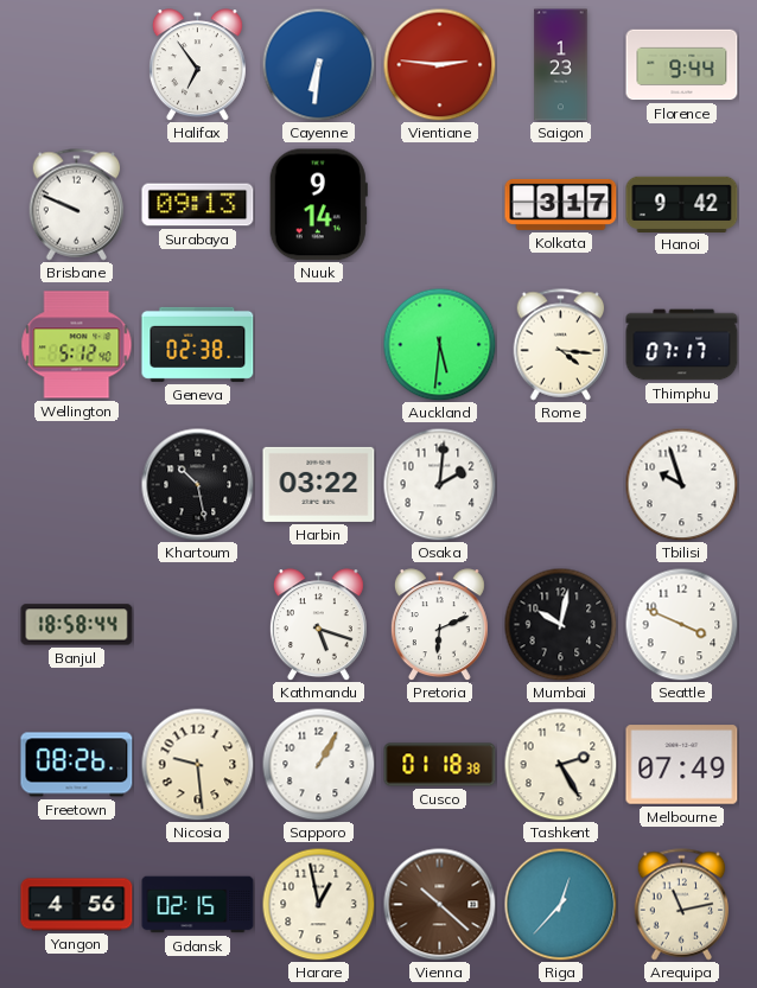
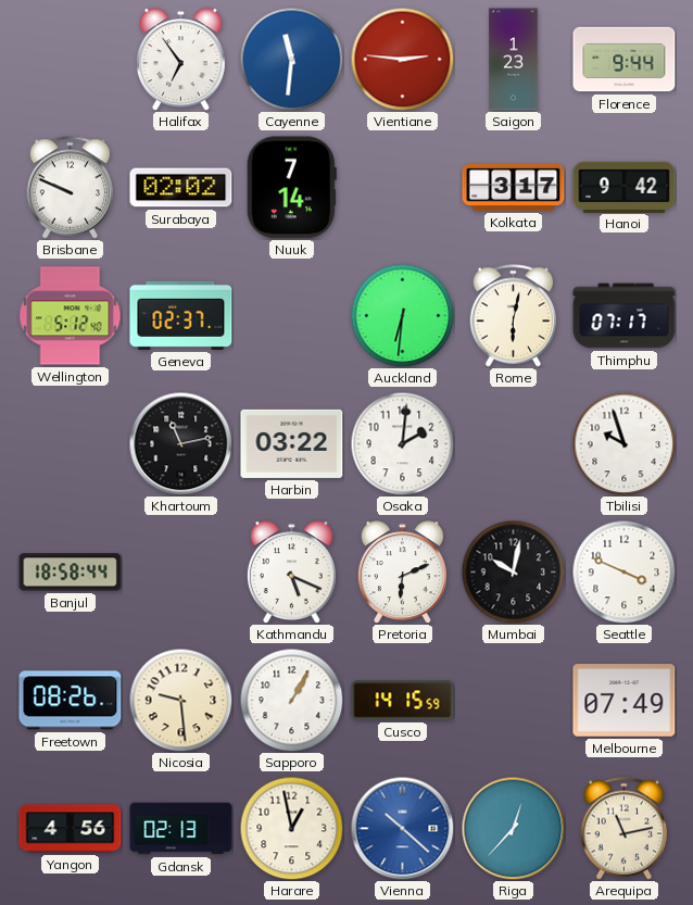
Cayenne: 6:31 -> 11:31 (291, 59)
Surabaya: 09:13 -> 02:02 (181, 188)
Nuuk: 9:14 -> 7:14 (291, 188)
Geneva: 02:38 -> 02:37 (181, 315)
Auckland: 5:31 -> 6:31 (402, 315)
Rome: 4:16 -> 6:02 (514, 316)
Khartoum: 10:28 -> 11:13 (180, 443)
Kathmandu: 5:18 -> 5:19 (291, 573)
Cusco: 01:18 -> 14:15 (403, 701)
Tashkent: 2:25 -> none (560, 764)
Gdansk: 02:15 -> 02:13 (181, 829)
Vienna dial: brown -> blue (402, 828)
